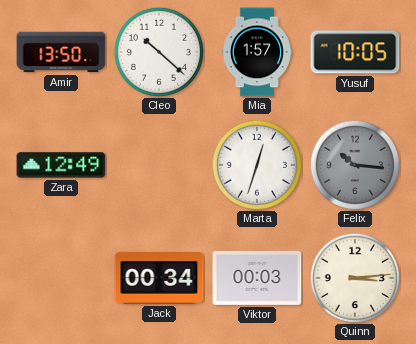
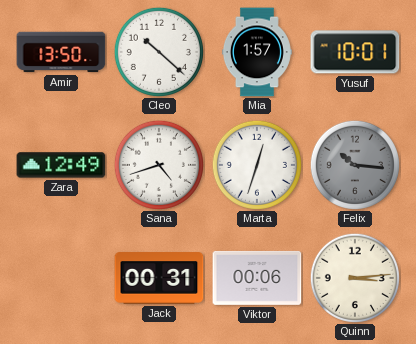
Yusuf: 10:05 -> 10:01 (355, 52)
Sana: none -> 4:42 (159, 165)
Jack: 00:34 -> 00:31 (159, 278)
Viktor: 00:03 -> 00:06 (257, 278)
